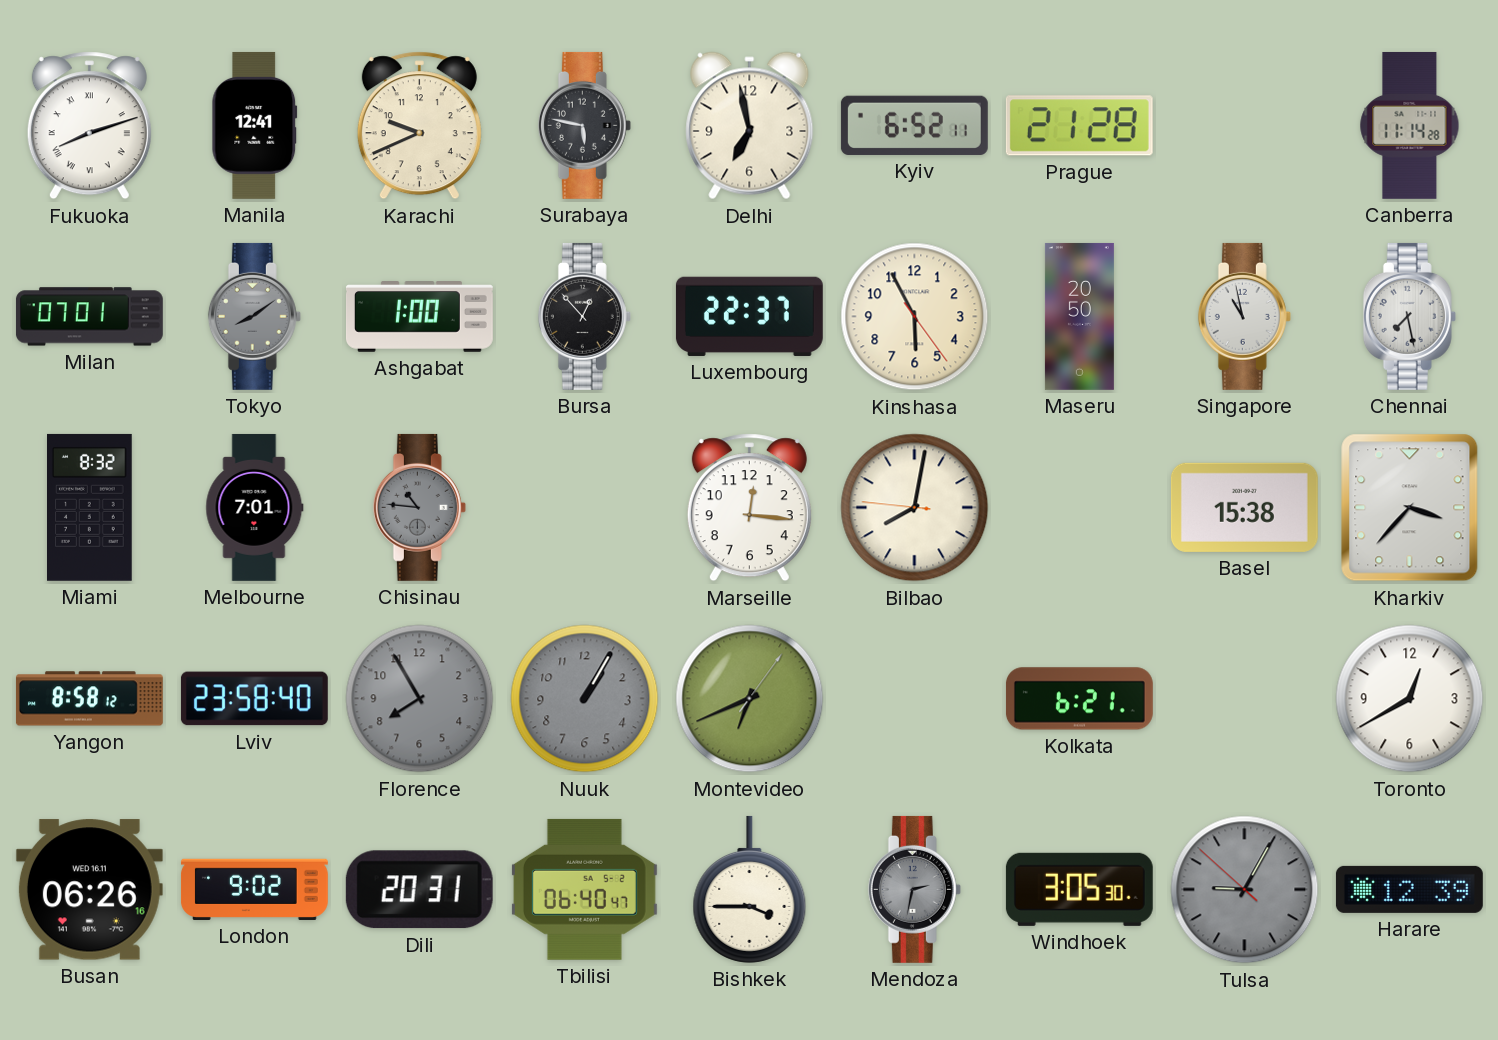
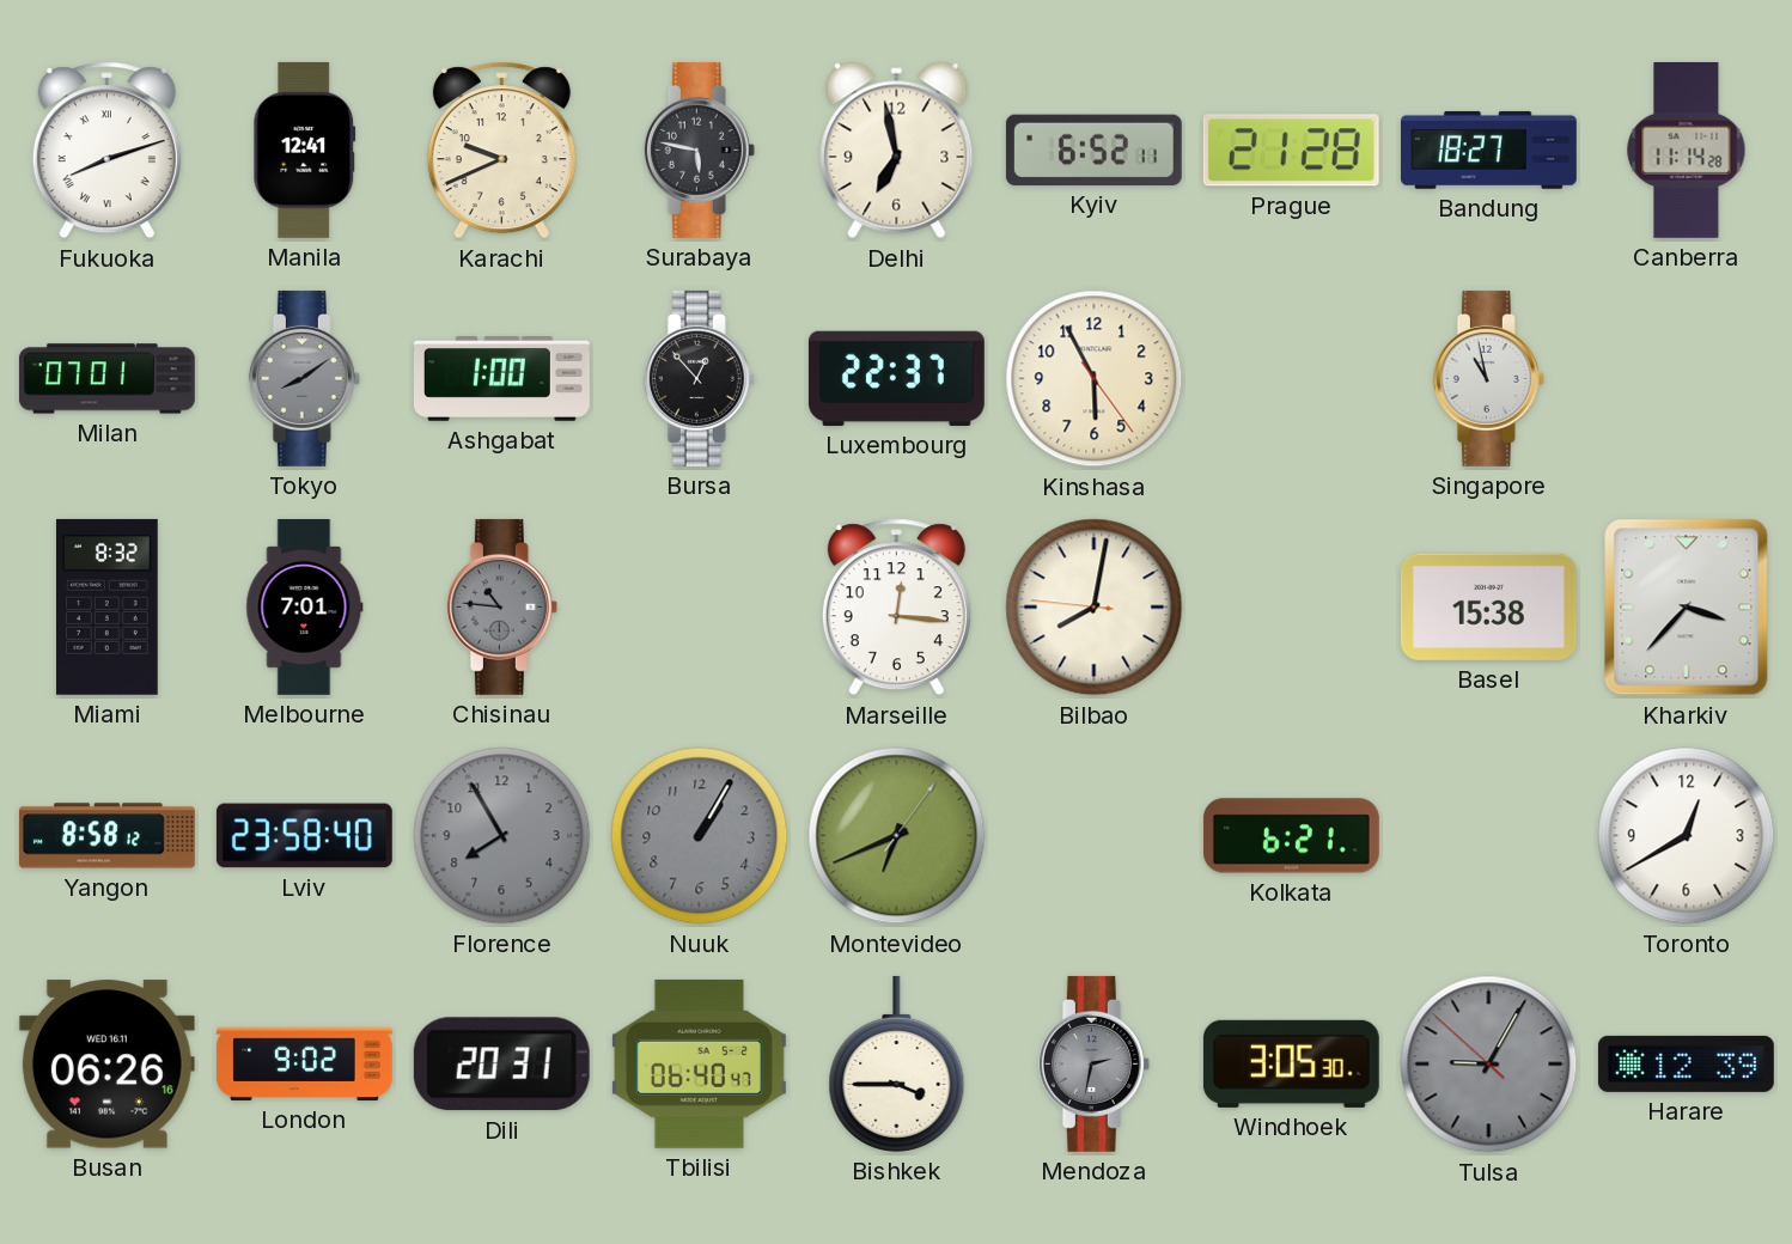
Bandung: none -> 18:27 (1488, 150)
Maseru: 20:50 -> none (1079, 316)
Chennai: 7:28 -> none (1409, 316)
